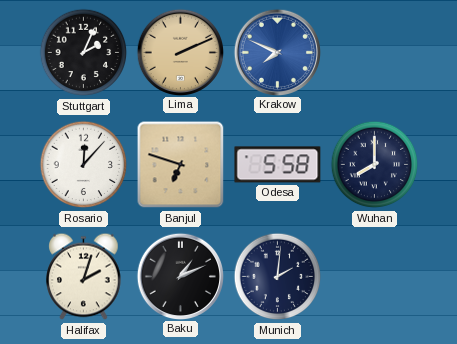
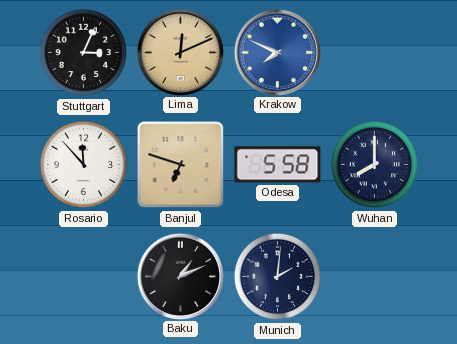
Stuttgart: 2:04 -> 3:04 (84, 53)
Lima: 2:11 -> 12:11 (180, 52)
Rosario: 12:07 -> 11:53 (84, 165)
Halifax: 2:03 -> none (84, 277)
